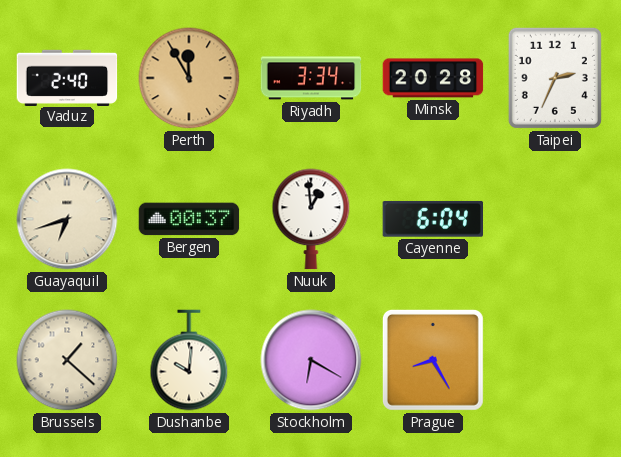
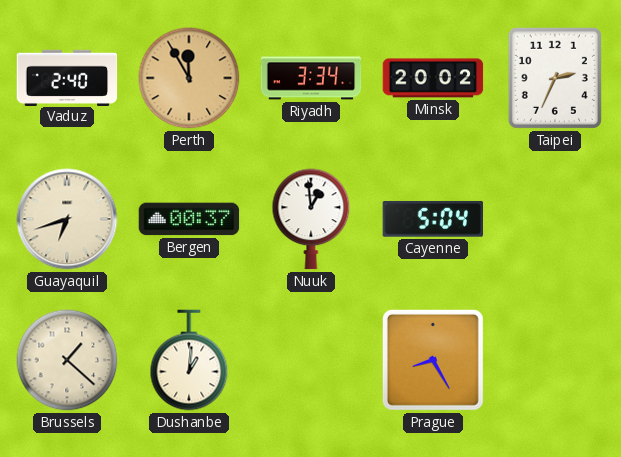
Minsk: 20:28 -> 20:02 (433, 78)
Cayenne: 6:04 -> 5:04 (432, 219)
Dushanbe: 10:01 -> 1:01 (189, 360)
Stockholm: 6:20 -> none (311, 360)
